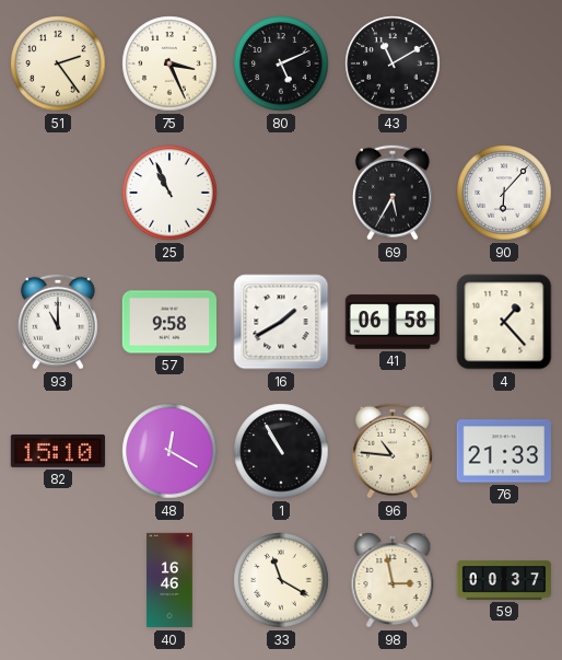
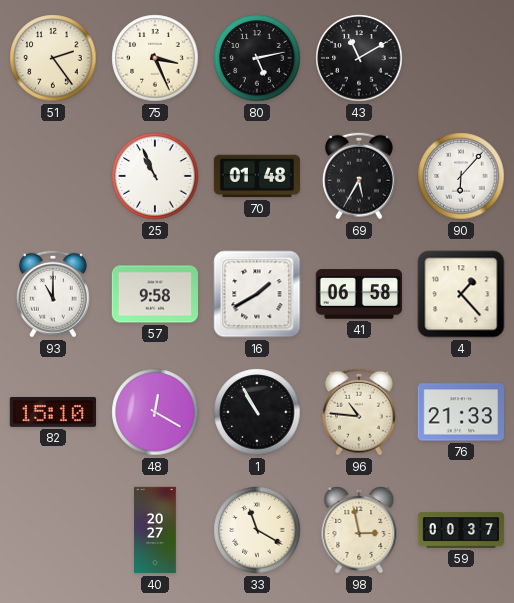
80: 5:11 -> 5:13 (257, 58)
70: none -> 01:48 (257, 176)
40: 16:46 -> 20:27 (156, 530)
